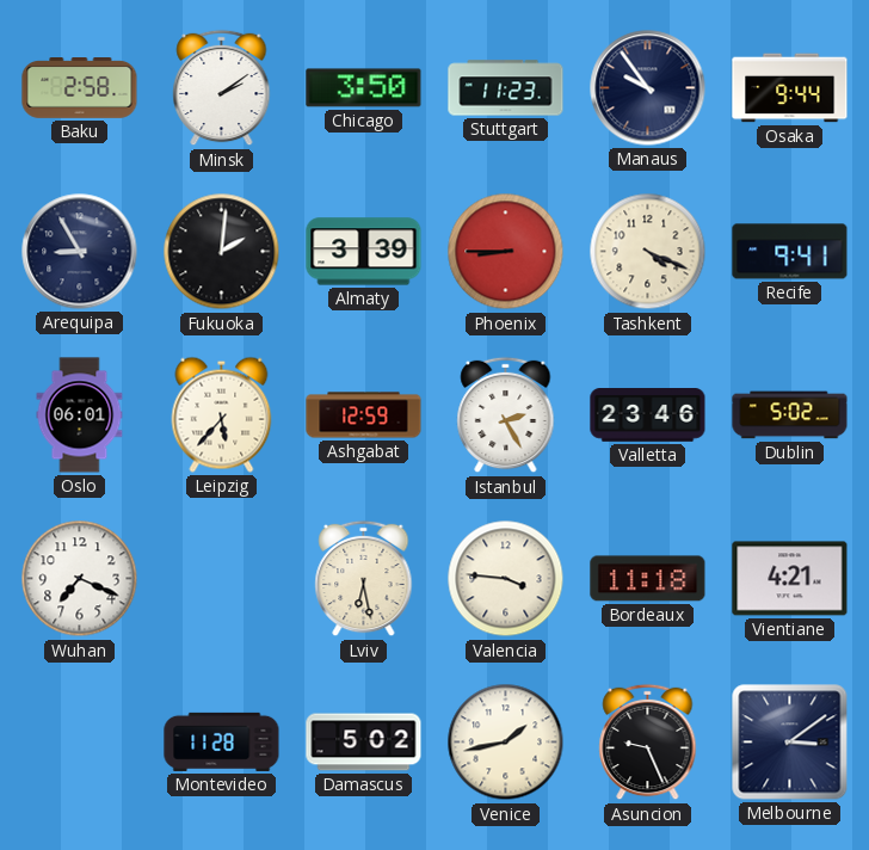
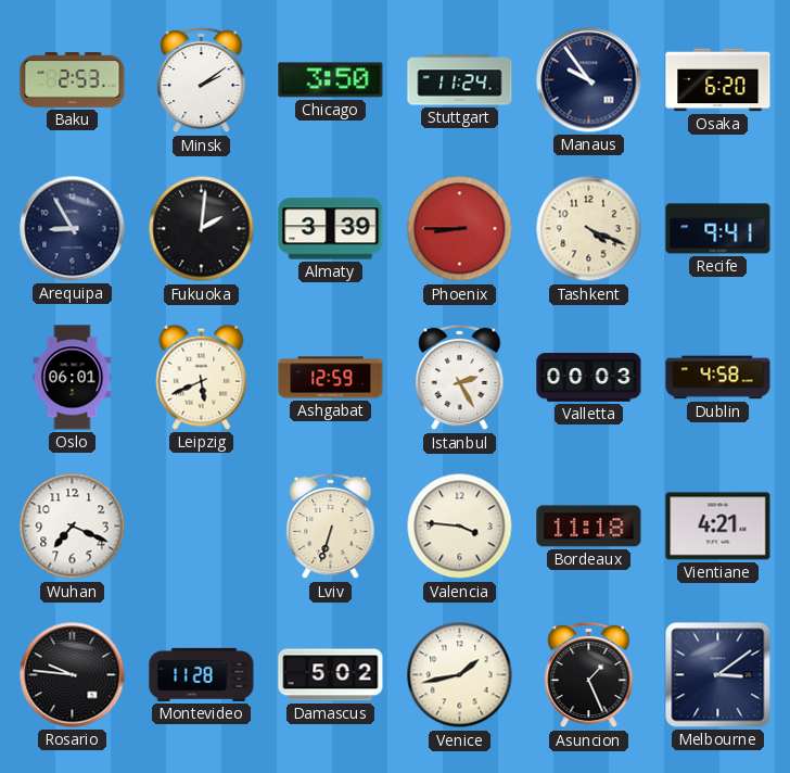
Baku: 2:58 -> 2:53 (73, 80)
Stuttgart: 11:23 -> 11:24 (460, 80)
Osaka: 9:44 -> 6:20 (718, 80)
Leipzig: 5:37 -> 5:41 (202, 377)
Valletta: 23:46 -> 00:03 (589, 378)
Dublin: 5:02 -> 4:58 (718, 378)
Lviv: 6:28 -> 6:33 (331, 527)
Rosario: none -> 9:46 (73, 675)
Asuncion: 9:26 -> 1:26 (589, 675)
